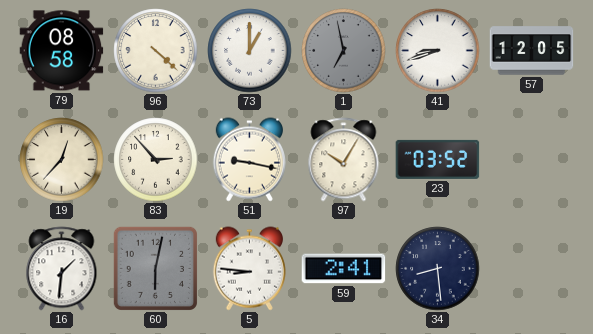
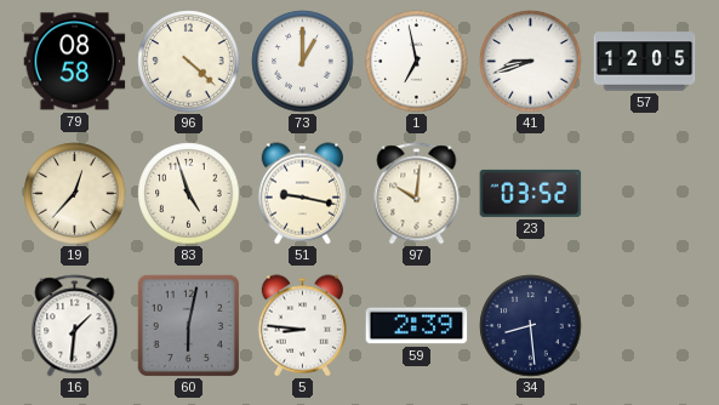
1 dial: grey -> white (417, 62)
83: 2:53 -> 4:57 (189, 194)
97: 10:05 -> 10:01 (417, 194)
59: 2:41 -> 2:39 (417, 326)
